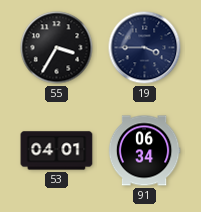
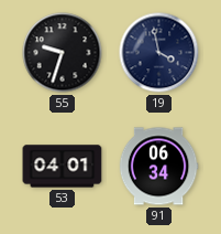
55: 3:35 -> 9:33 (63, 53)
19: 3:45 -> 3:58 (159, 53)
